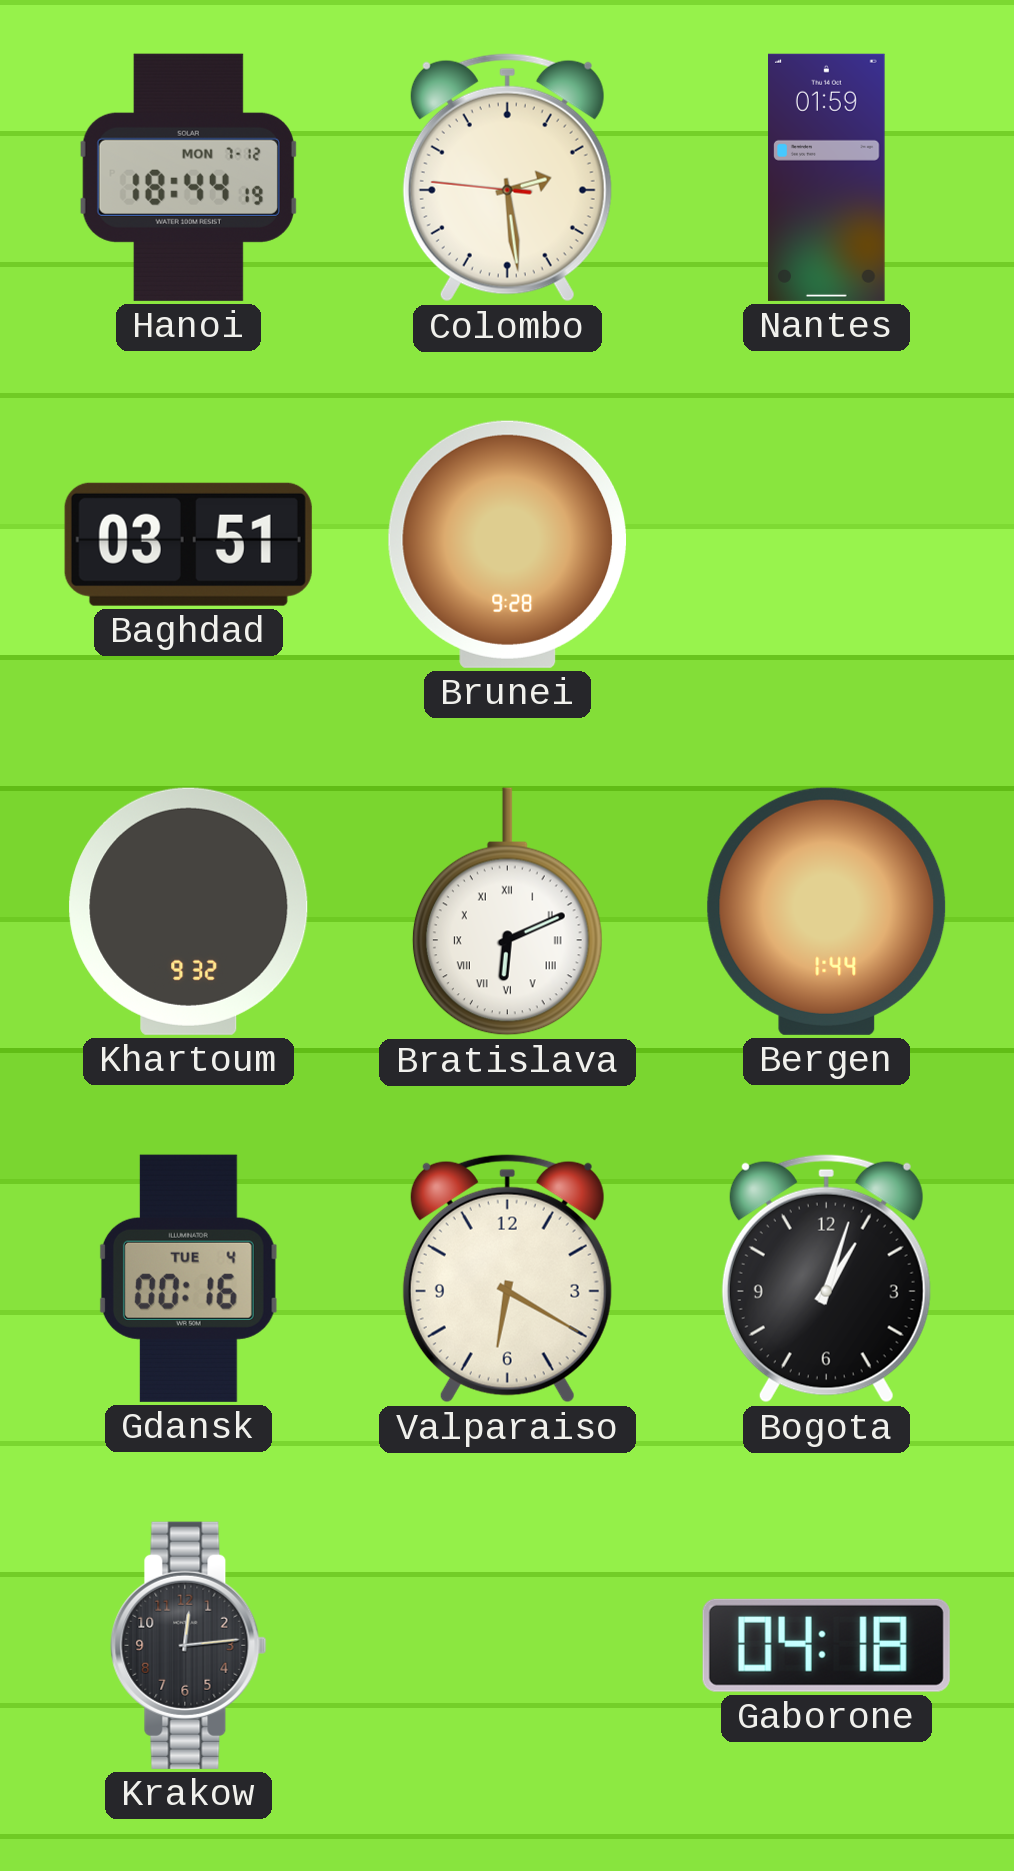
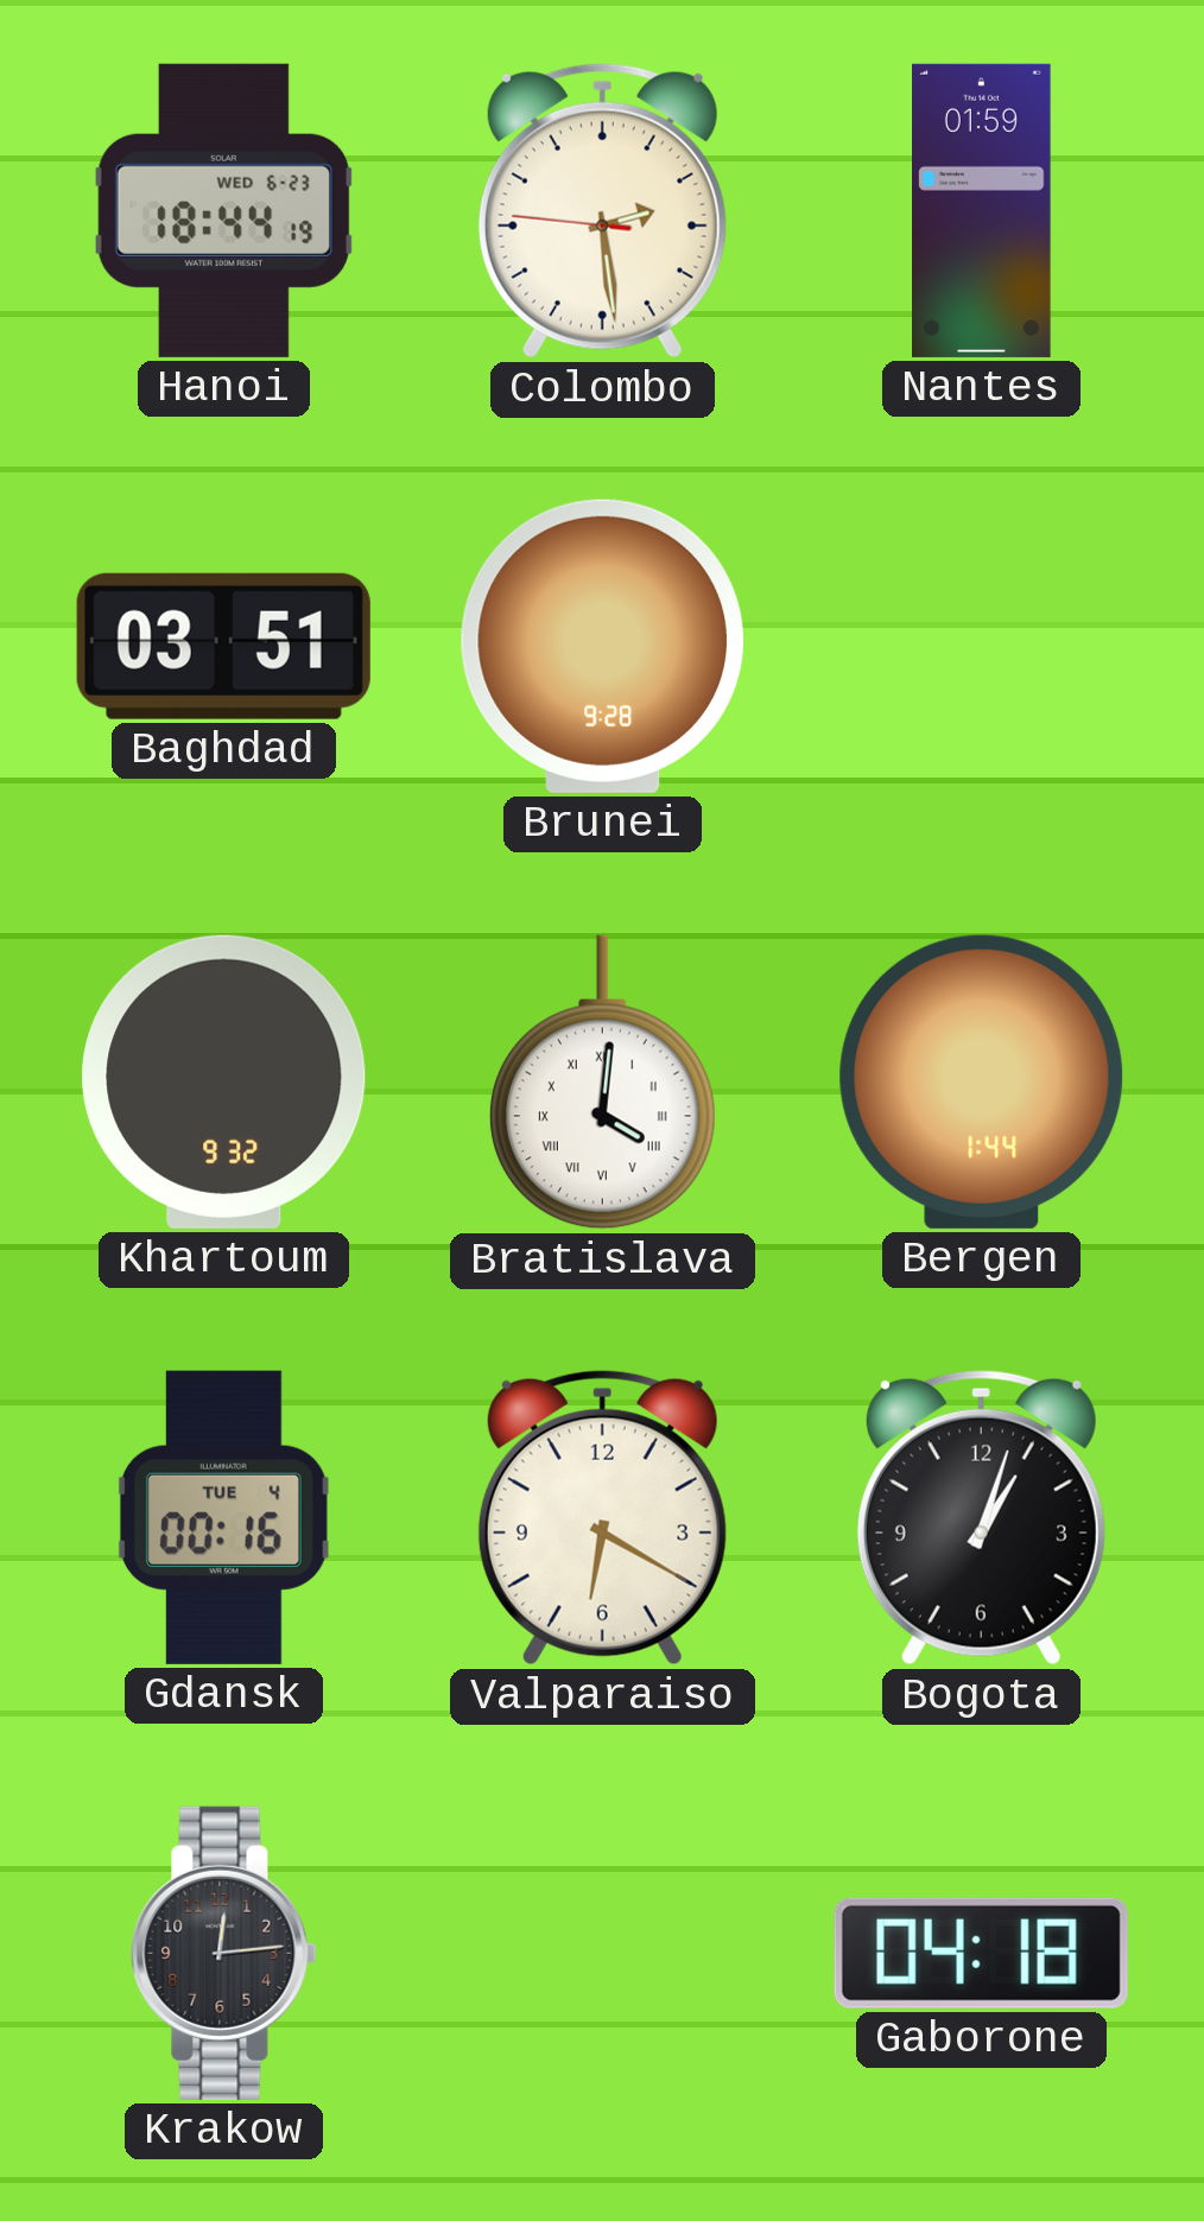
Hanoi date: MON 7-12 -> WED 6-23 (223, 210)
Bratislava: 6:11 -> 4:01 (602, 1083)
